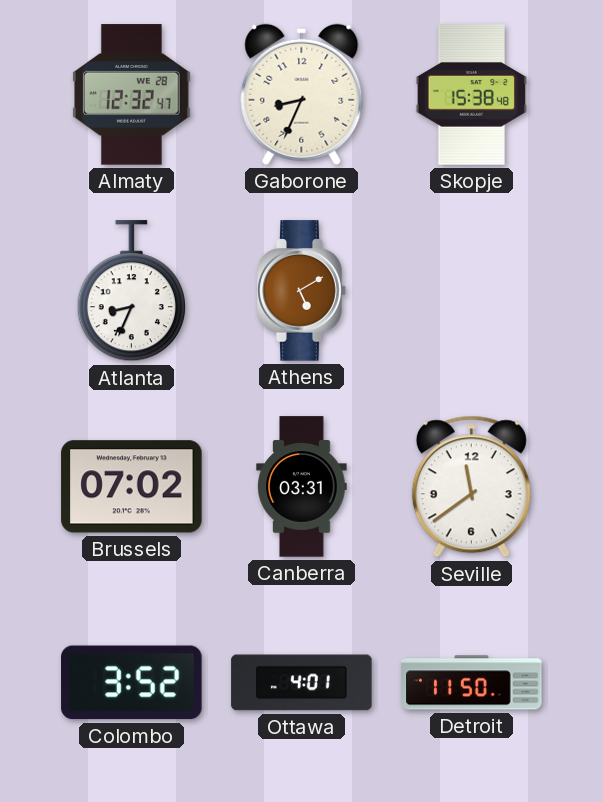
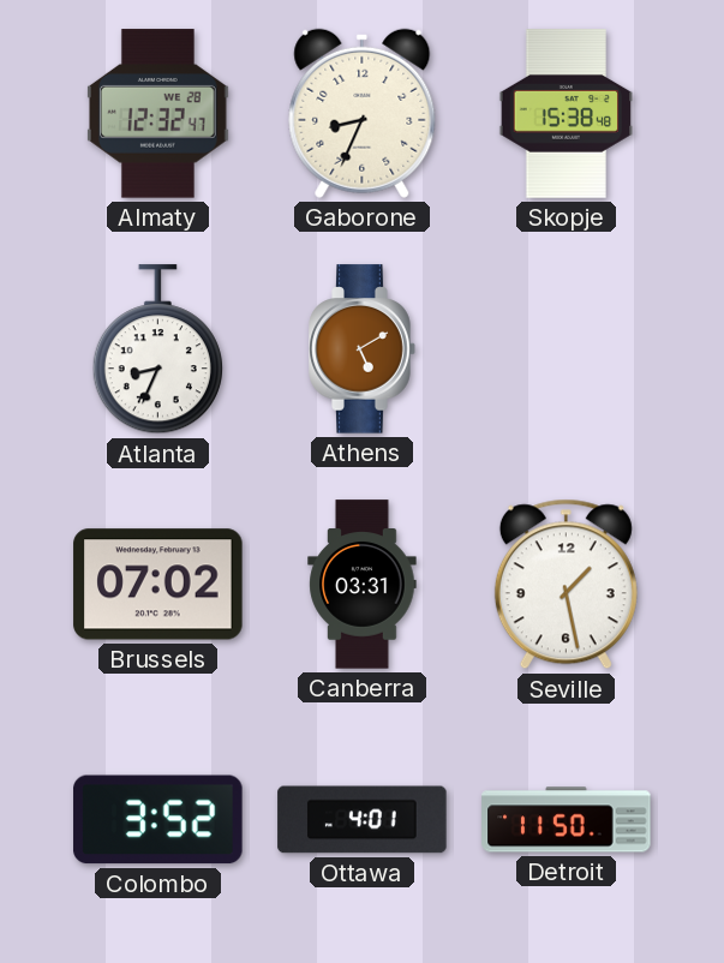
Seville: 11:39 -> 1:28 (566, 585)
